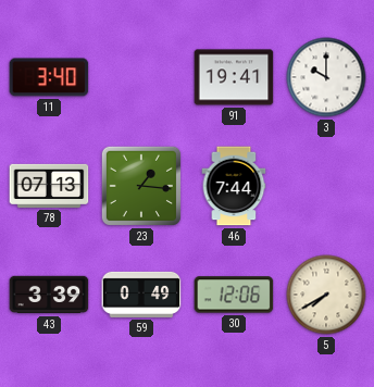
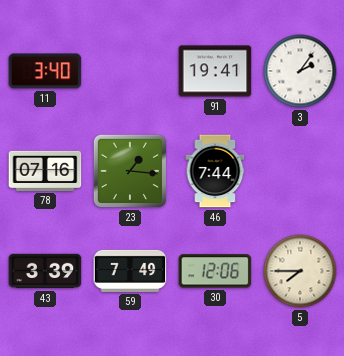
3: 10:00 -> 2:06 (300, 71)
78: 07:13 -> 07:16 (45, 171)
59: 0:49 -> 7:49 (130, 271)
5: 7:40 -> 7:45 (300, 271)
